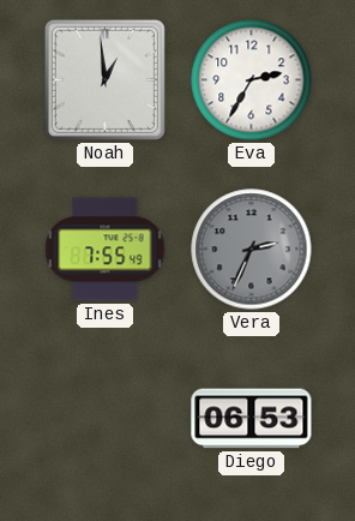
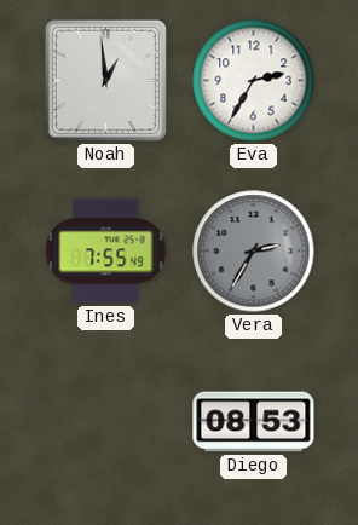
Vera: 2:34 -> 2:35 (254, 252)
Diego: 06:53 -> 08:53 (254, 422)
